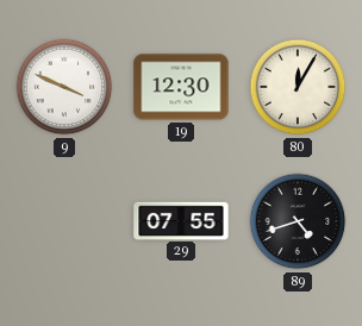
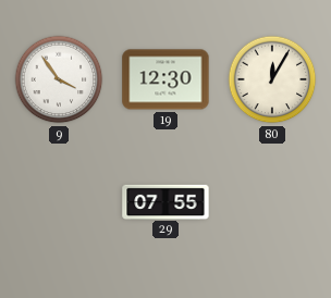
9: 3:49 -> 3:54 (59, 79)
89: 4:42 -> none (298, 221)
